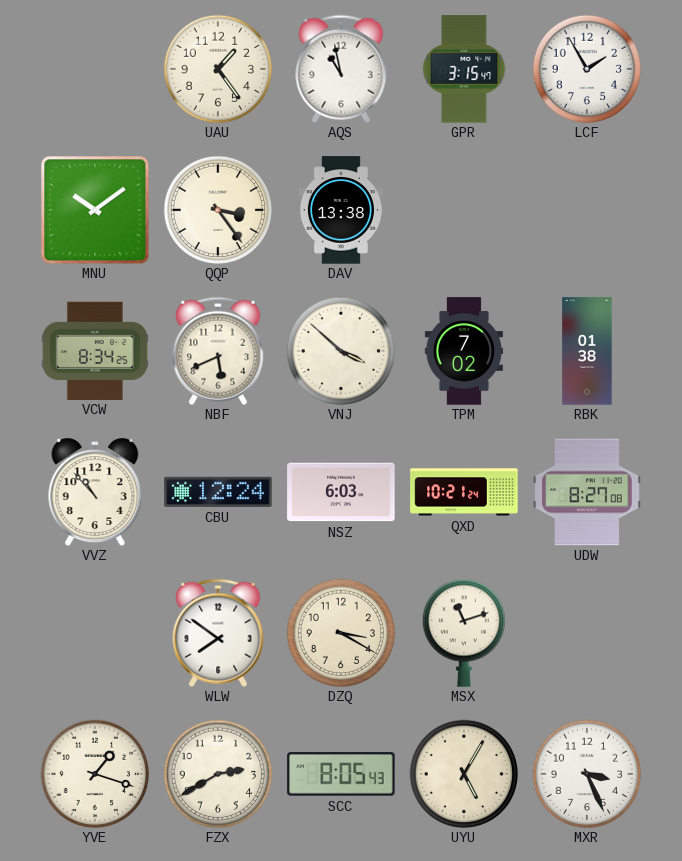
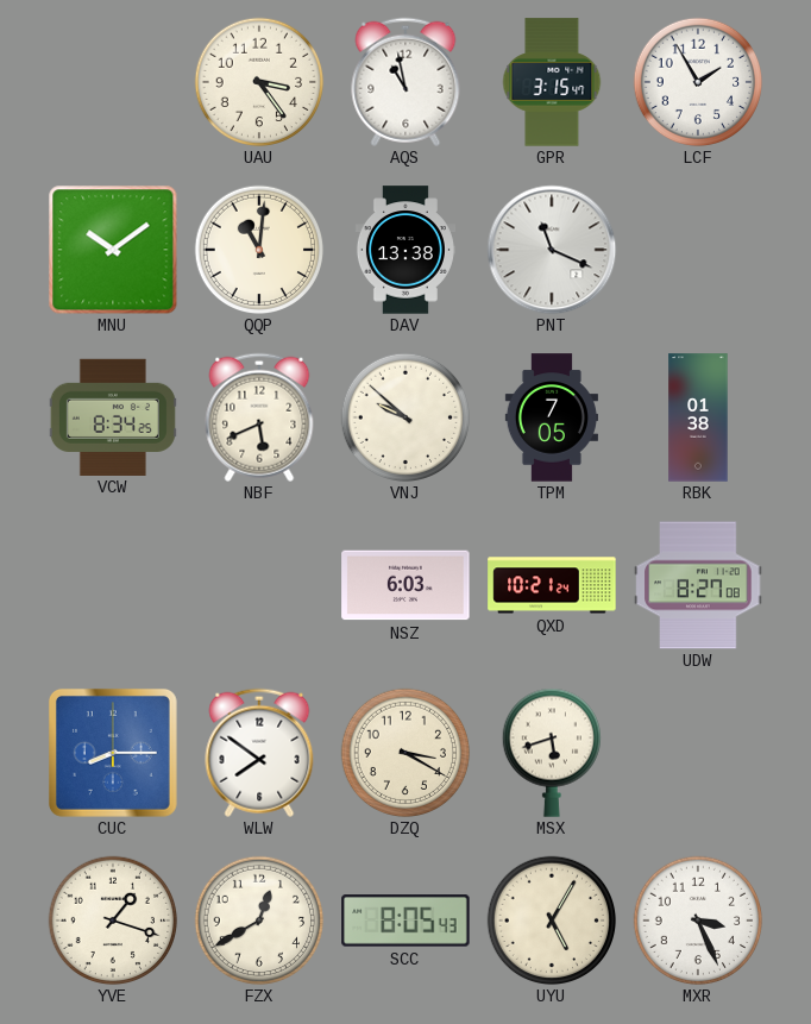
UAU: 1:24 -> 3:24 (259, 82)
QQP: 3:24 -> 11:01 (259, 250)
PNT: none -> 11:19 (552, 250)
VNJ: 3:52 -> 9:52 (405, 417)
TPM: 7:02 -> 7:05 (552, 417)
VVZ: 10:53 -> none (95, 492)
CBU: 12:24 -> none (218, 492)
CUC: none -> 8:15 (113, 753)
MSX: 11:12 -> 5:42 (551, 753)
FZX: 2:40 -> 12:40 (259, 921)
